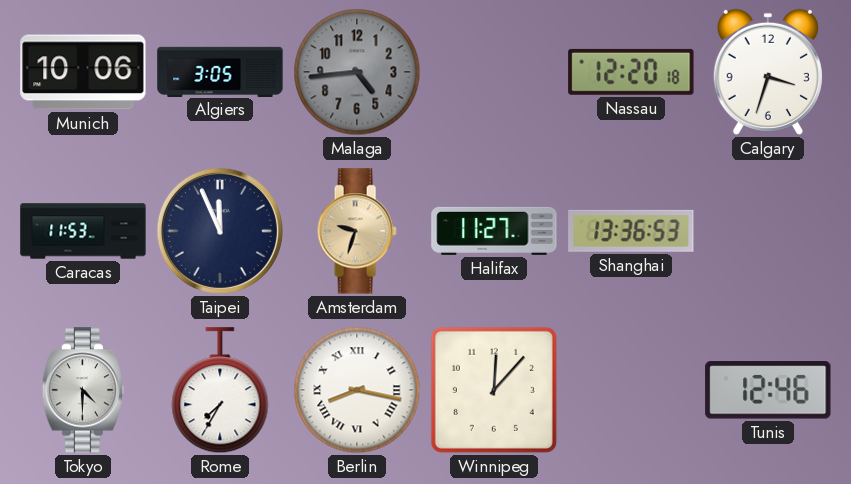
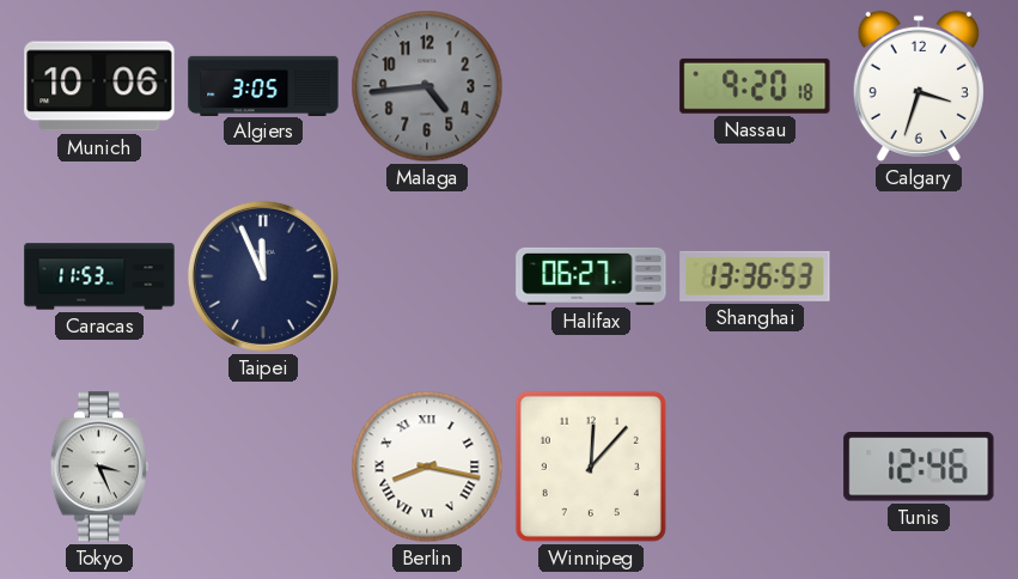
Nassau: 12:20 -> 9:20 (755, 86)
Amsterdam: 9:33 -> none (357, 231)
Halifax: 11:27 -> 06:27 (591, 276)
Tokyo: 4:30 -> 3:26 (99, 467)
Rome: 7:35 -> none (220, 391)
